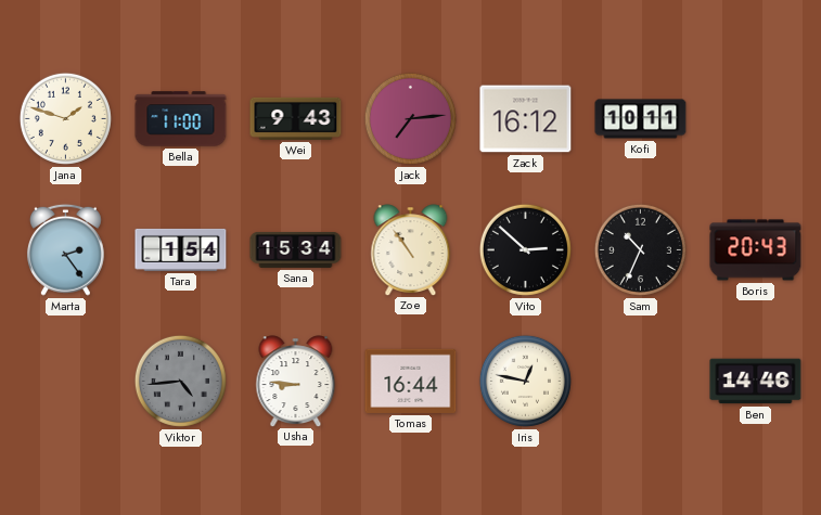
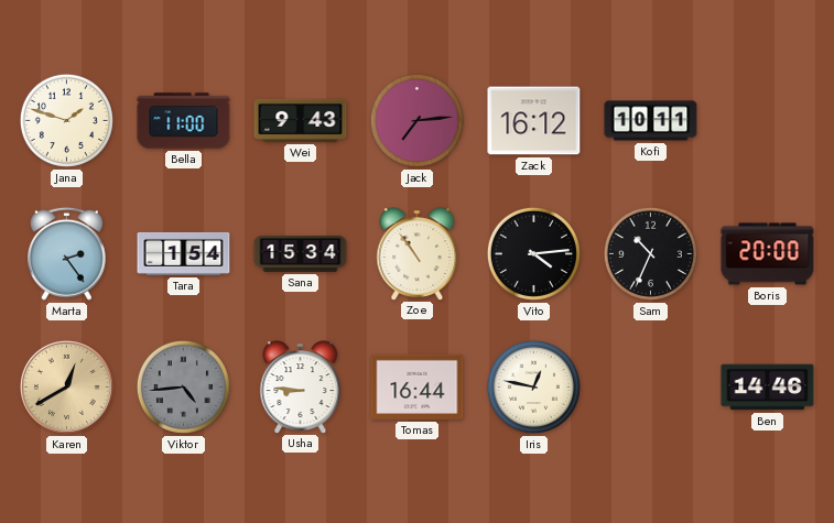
Vito: 2:52 -> 4:14 (533, 253)
Boris: 20:43 -> 20:00 (768, 254)
Karen: none -> 12:40 (66, 386)
